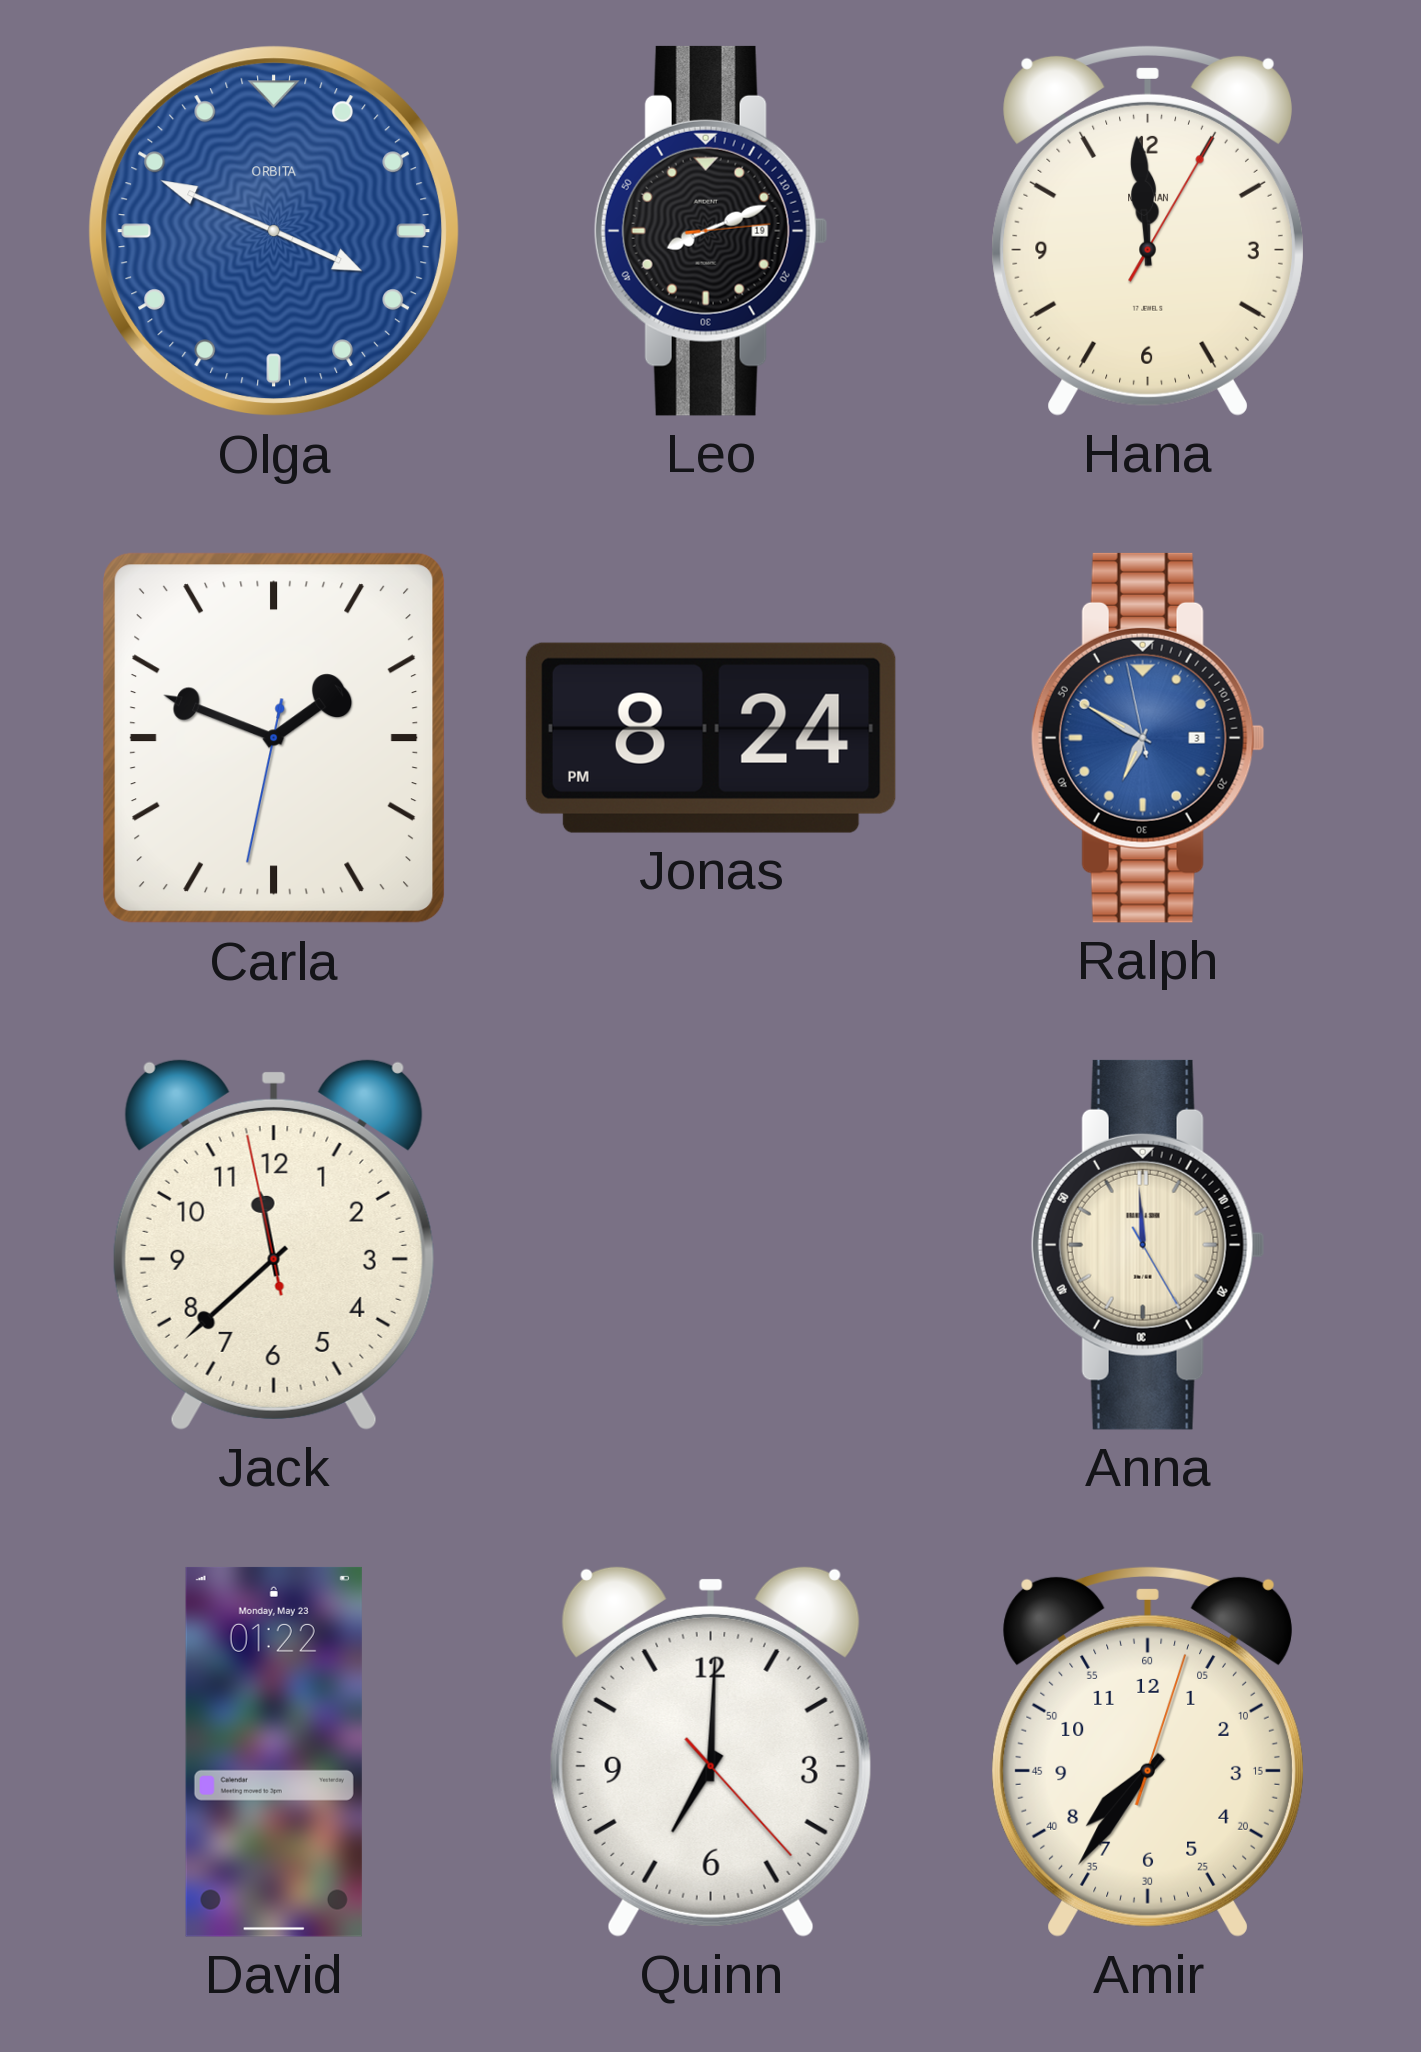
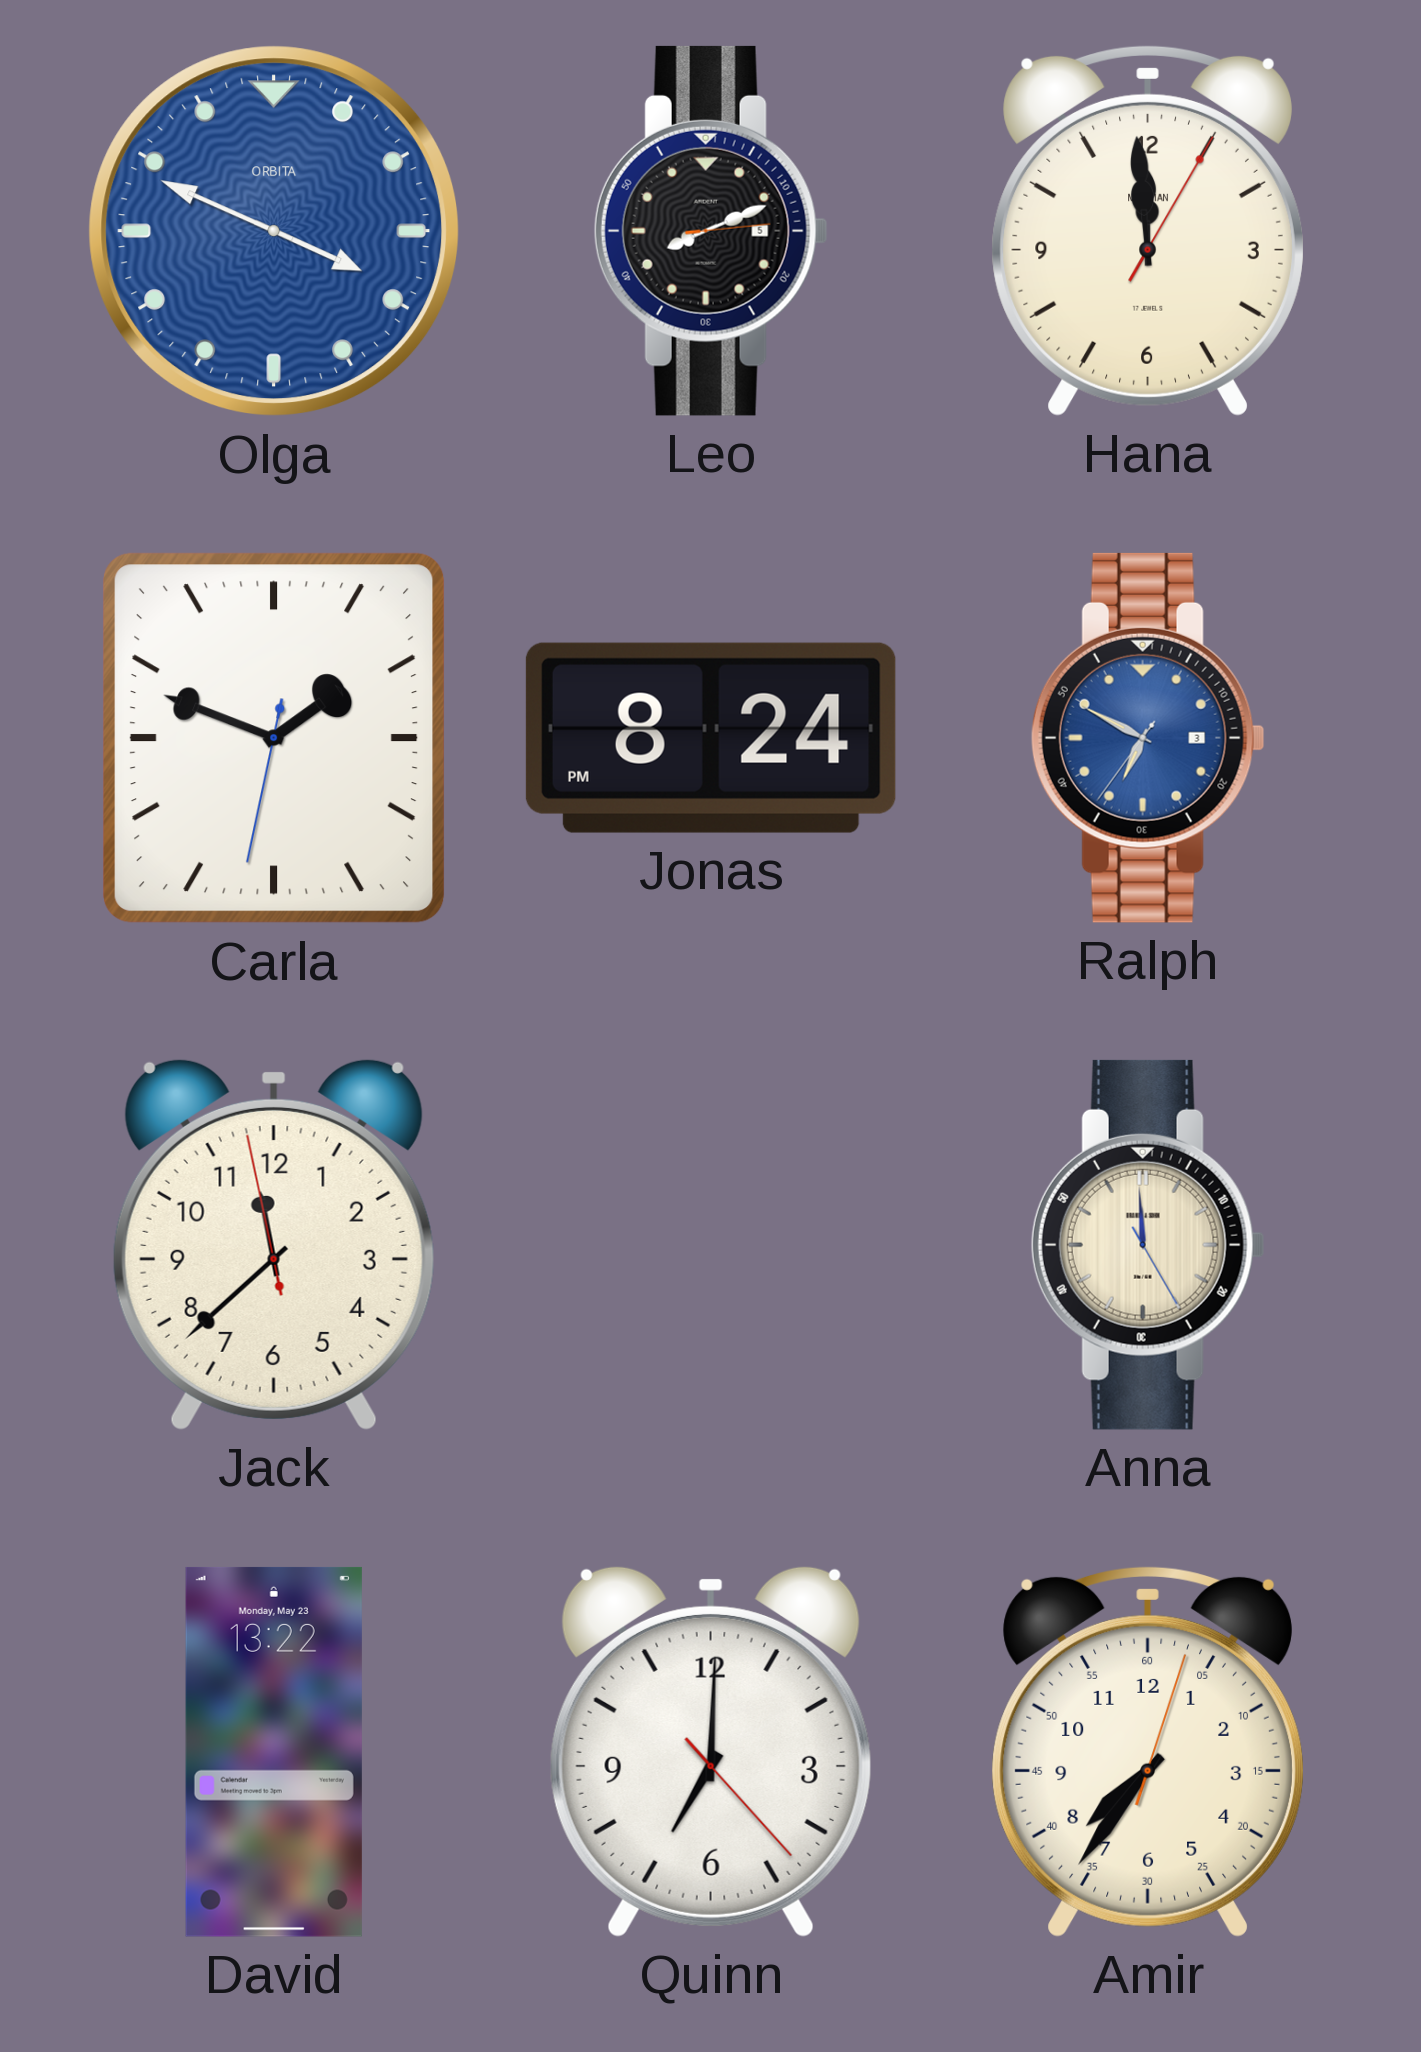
Leo date: 19 -> 5 (711, 231)
Ralph: 6:49:58 -> 6:49:36 (1148, 738)
David: 01:22 -> 13:22 (274, 1752)
